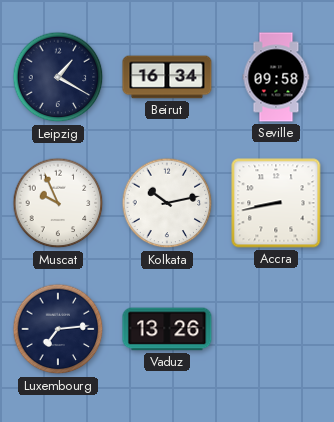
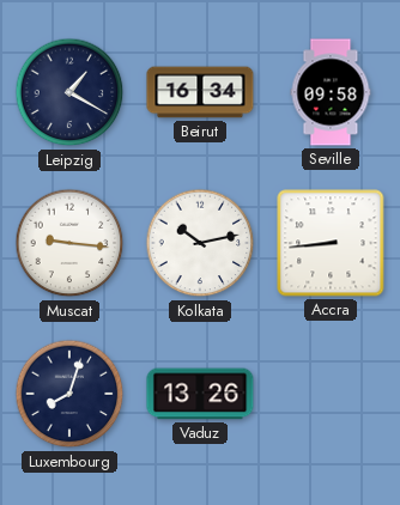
Muscat: 9:56 -> 9:16 (69, 243)
Accra: 8:43 -> 8:44 (331, 243)
Luxembourg: 7:14 -> 8:03 (69, 394)
